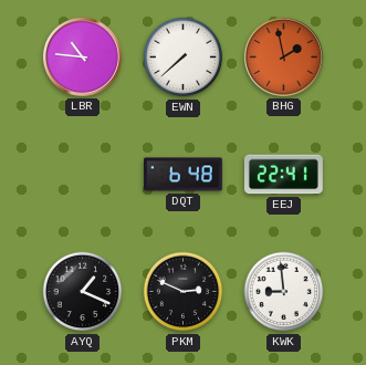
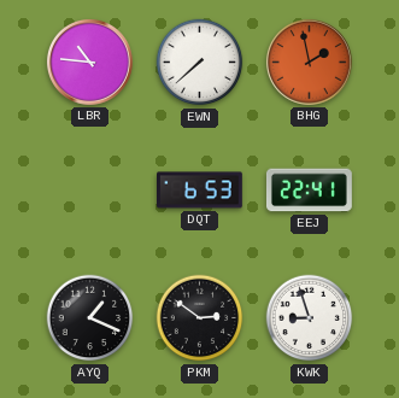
DQT: 6:48 -> 6:53 (200, 191)
PKM: 2:49 -> 2:51 (200, 318)
KWK: 8:59 -> 8:57 (310, 318)
